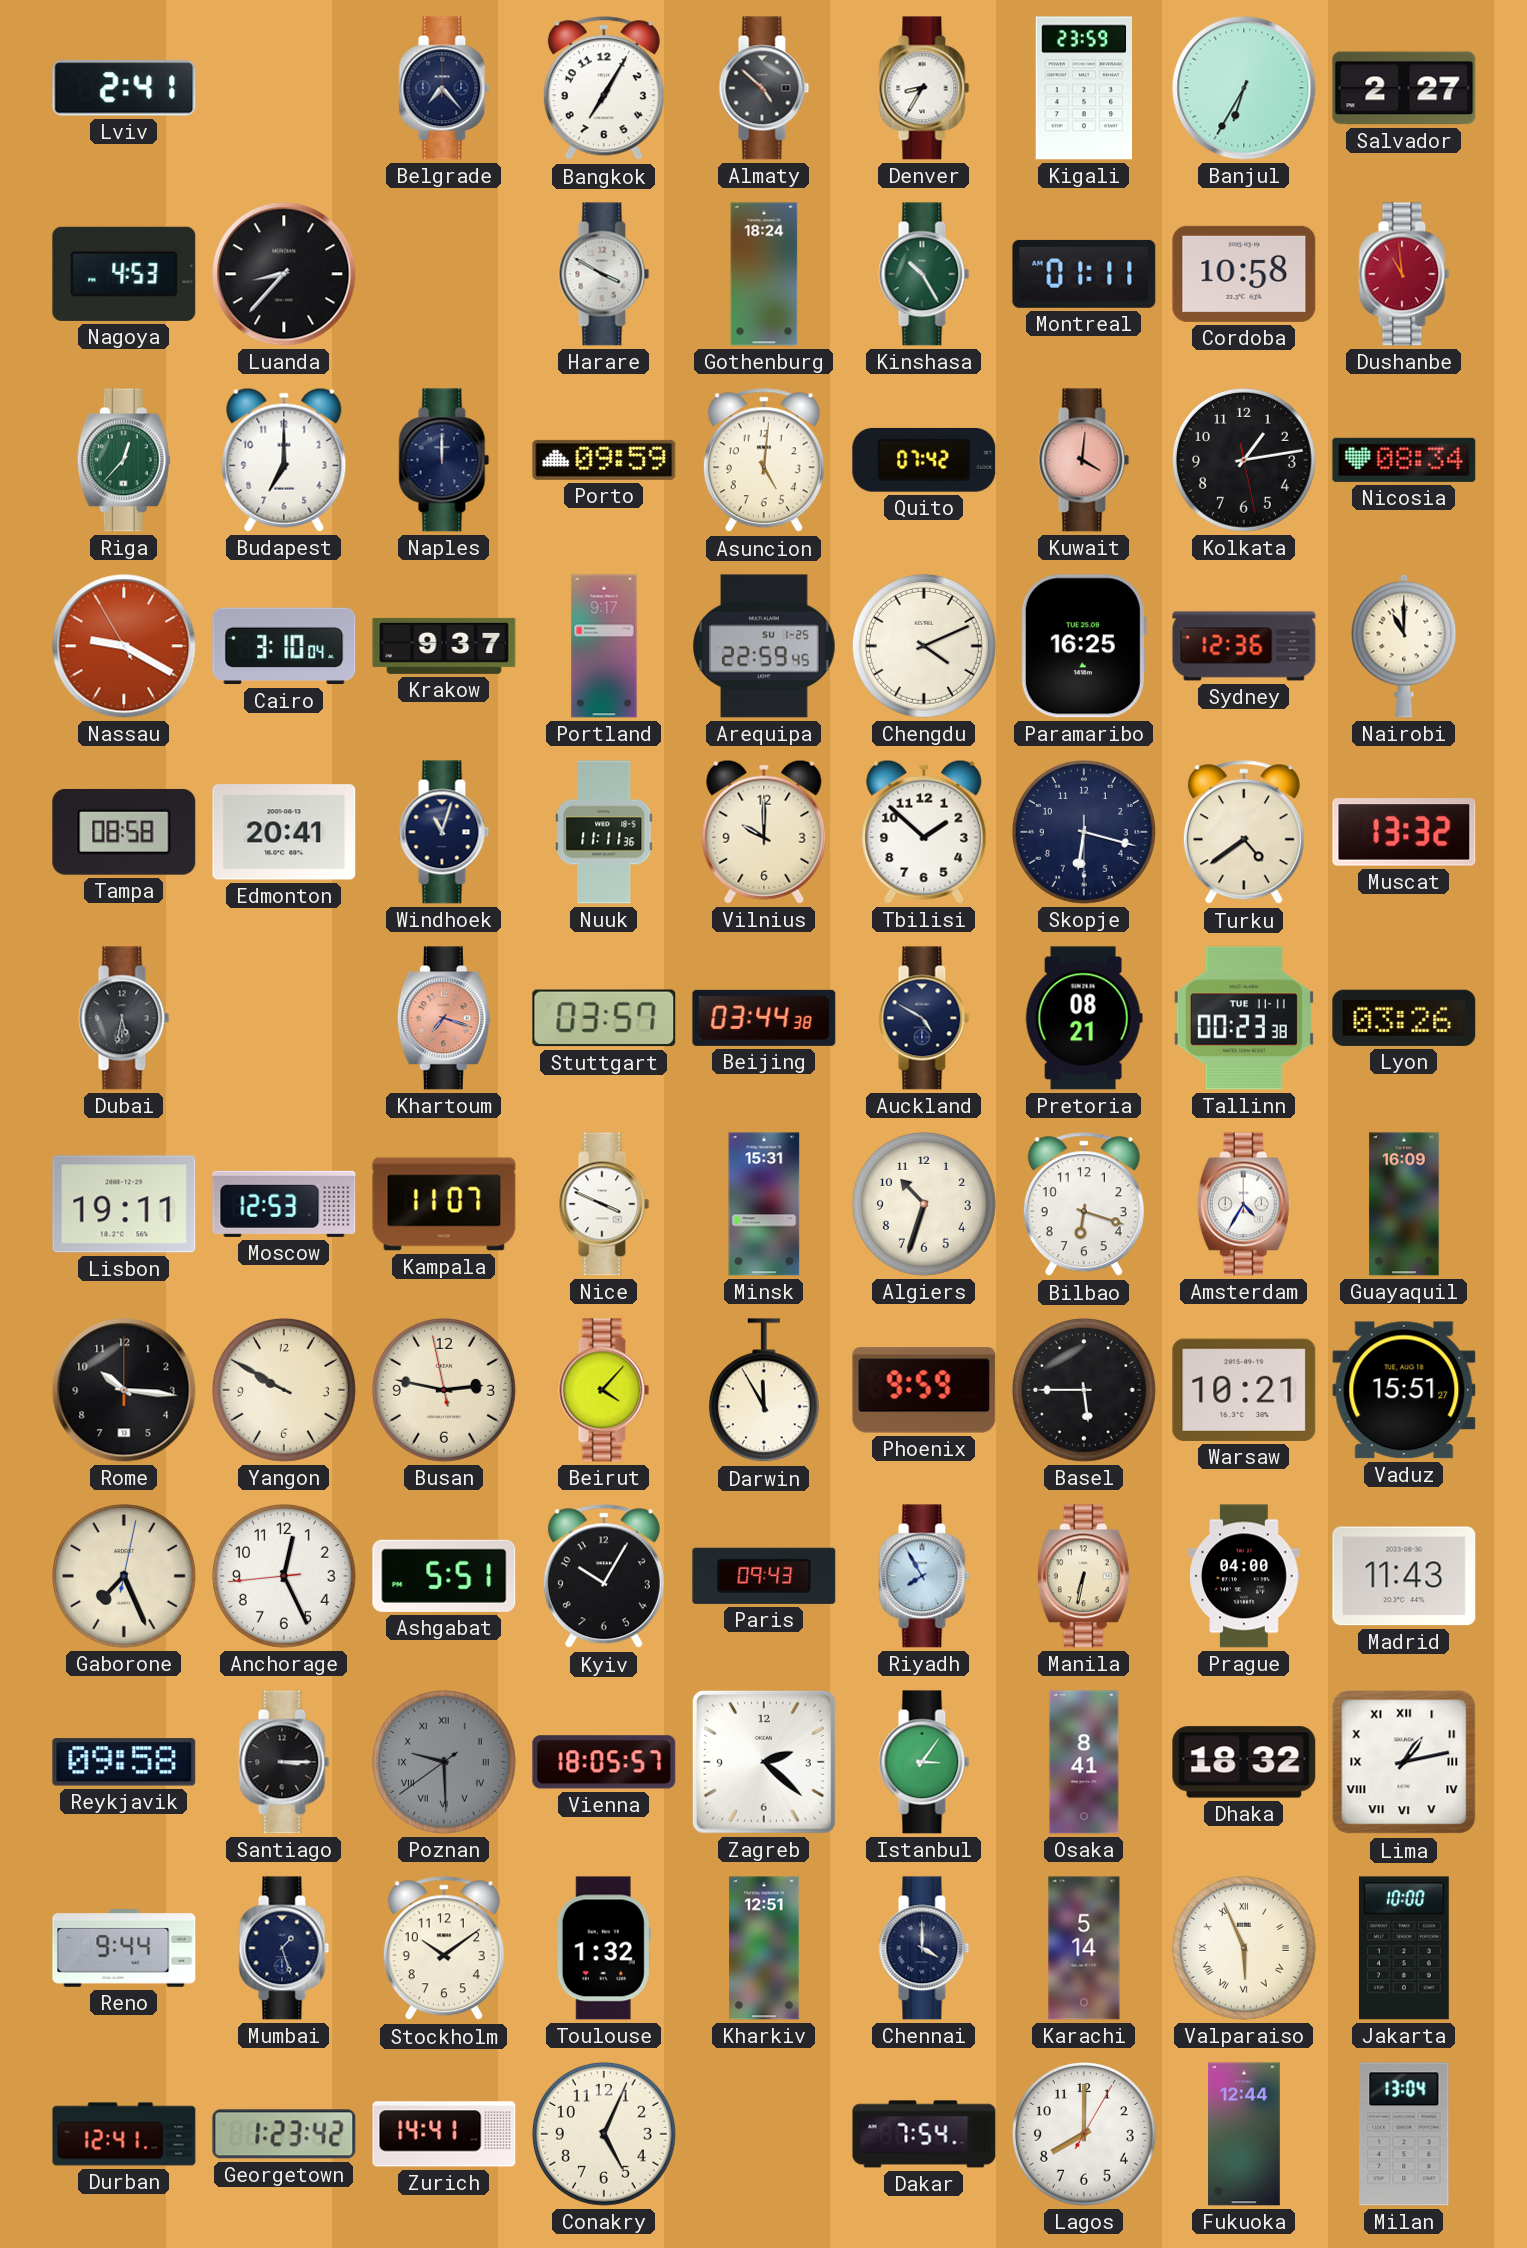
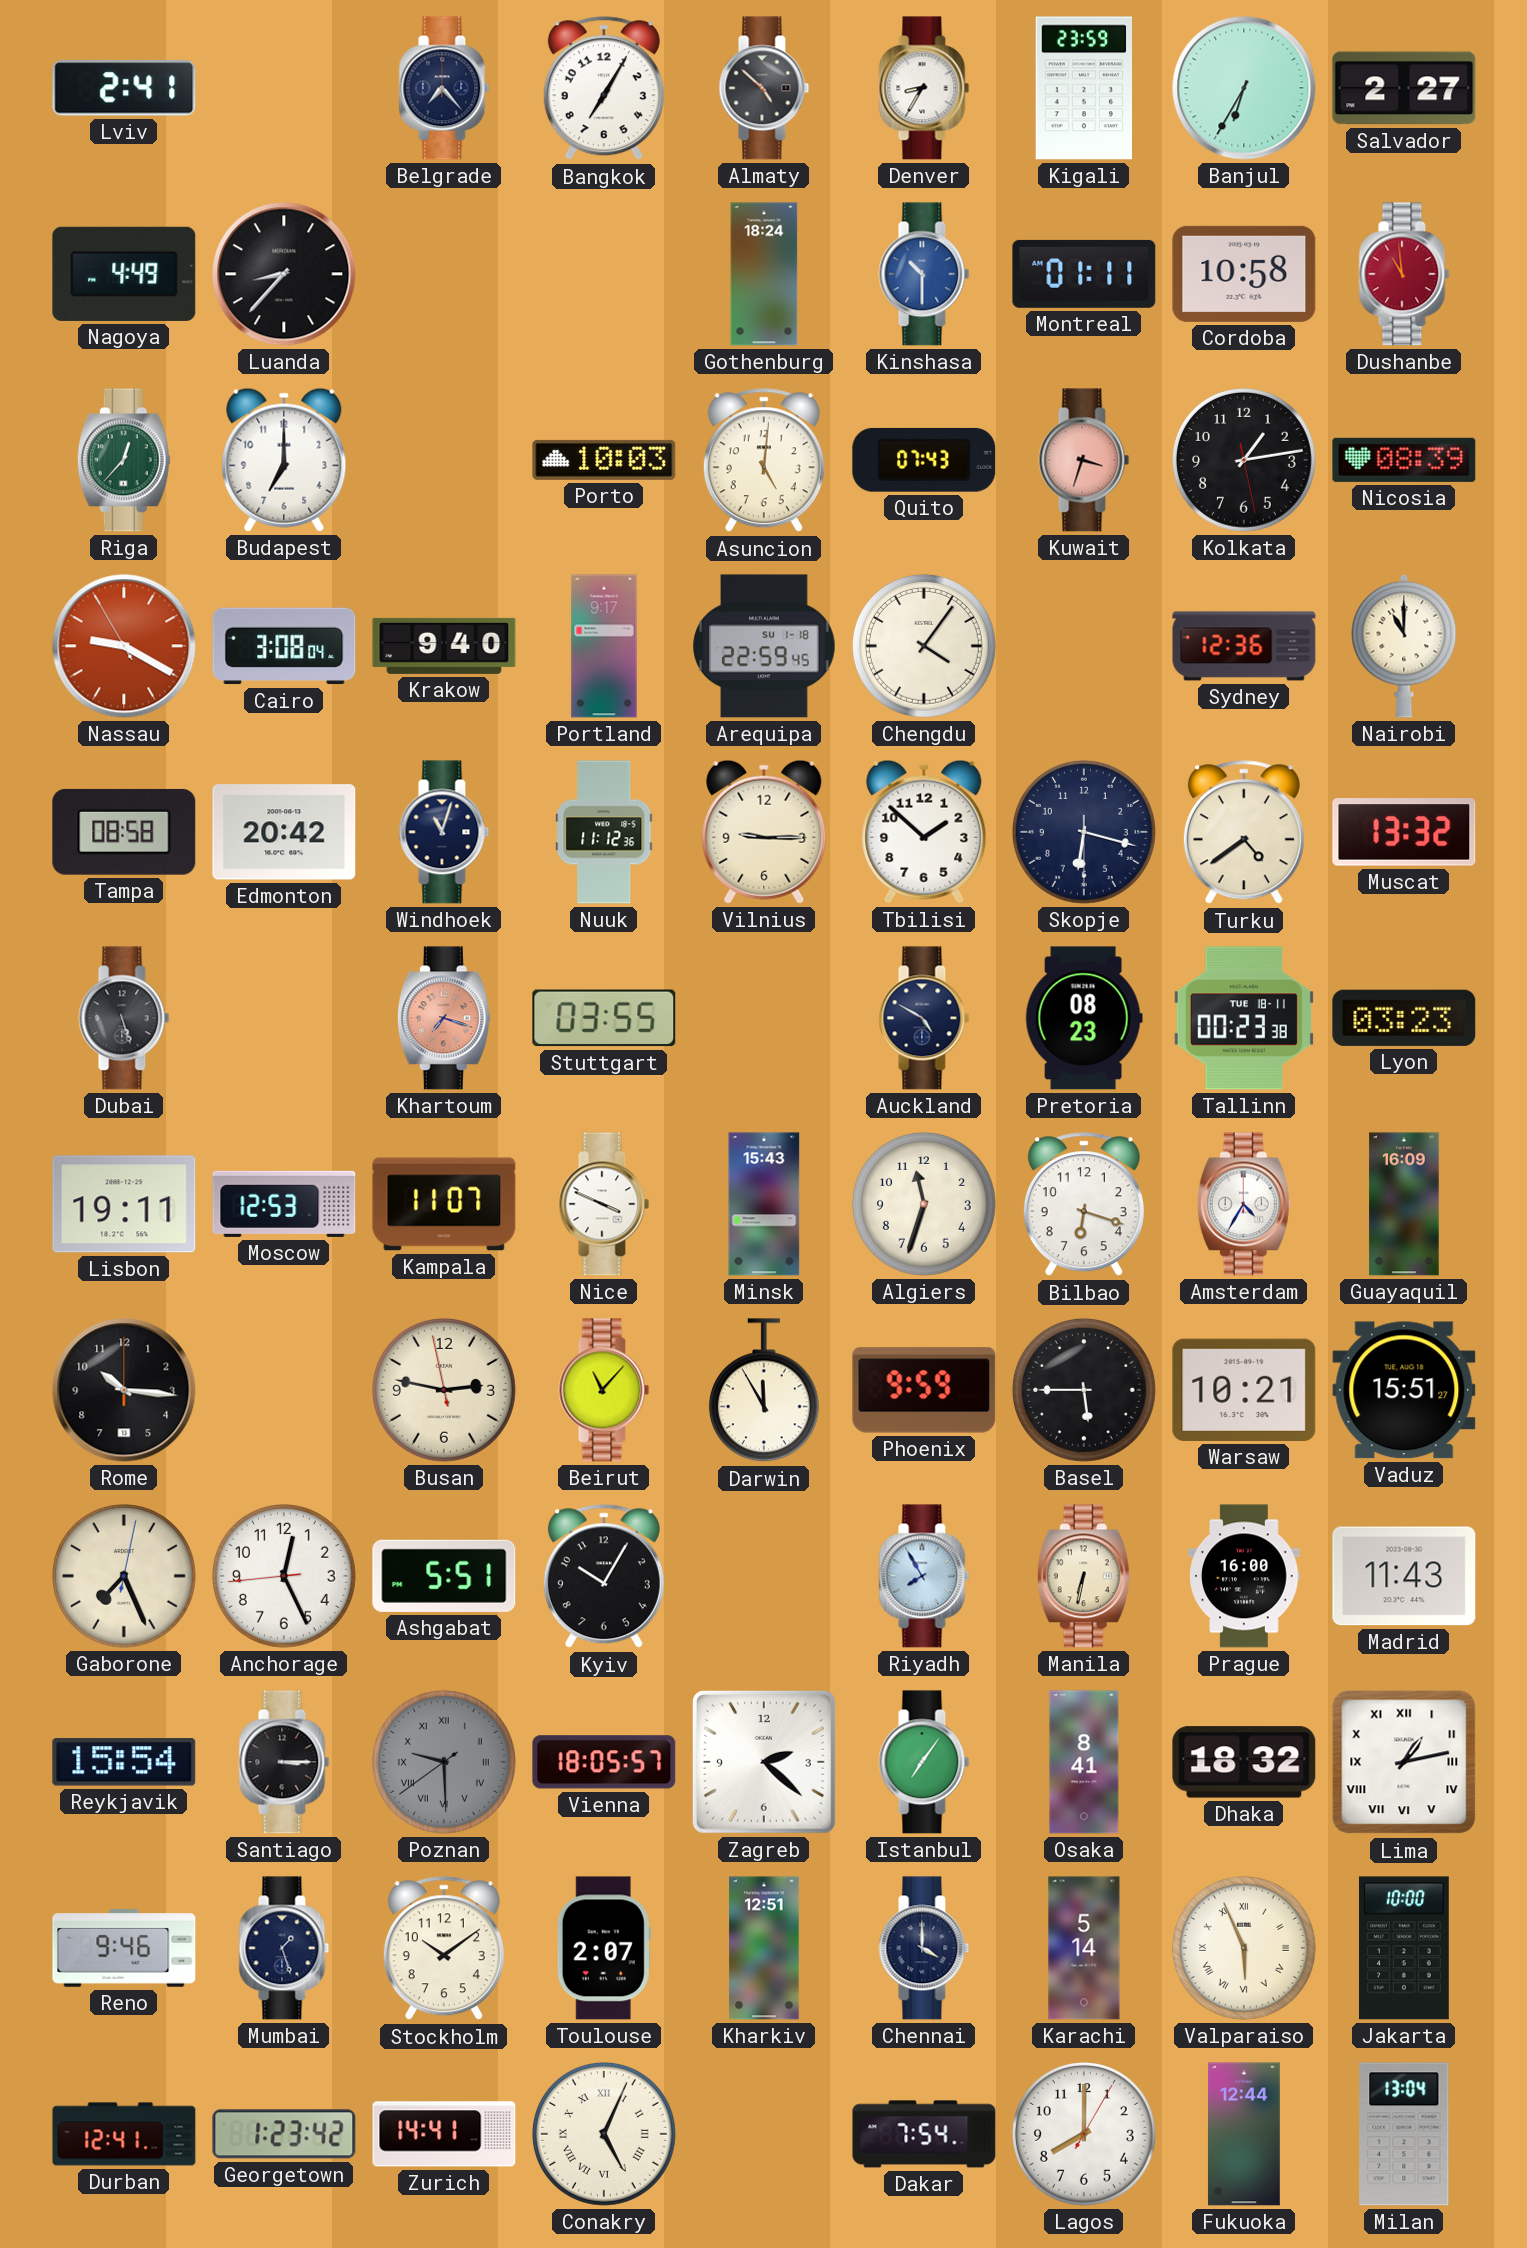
Nagoya: 4:53 -> 4:49 (124, 274)
Harare: 3:50 -> none (604, 274)
Kinshasa: 10:25 -> 10:30 (924, 274)
Kinshasa dial: green -> blue (924, 274)
Naples: 12:00 -> none (444, 460)
Porto: 09:59 -> 10:03 (604, 460)
Quito: 07:42 -> 07:43 (924, 460)
Kuwait: 4:01 -> 3:33 (1084, 460)
Nicosia: 08:34 -> 08:39 (1404, 460)
Cairo: 3:10 -> 3:08 (284, 646)
Krakow: 9:37 -> 9:40 (444, 646)
Arequipa date: SU 1-25 -> SU 1-18 (764, 646)
Chengdu: 4:11 -> 4:06 (924, 646)
Paramaribo: 16:25 -> none (1084, 646)
Edmonton: 20:41 -> 20:42 (284, 832)
Nuuk: 11:11 -> 11:12 (604, 832)
Vilnius: 10:00 -> 9:15 (764, 832)
Dubai: 5:32 -> 5:27 (124, 1018)
Stuttgart: 03:57 -> 03:55 (604, 1018)
Beijing: 03:44 -> none (764, 1018)
Pretoria: 08:21 -> 08:23 (1084, 1018)
Tallinn date: TUE 11-11 -> TUE 18-11 (1244, 1018)
Lyon: 03:26 -> 03:23 (1404, 1018)
Minsk: 15:31 -> 15:43 (764, 1204)
Algiers: 10:33 -> 11:33 (924, 1204)
Yangon: 9:50 -> none (284, 1390)
Beirut: 4:07 -> 11:07 (604, 1390)
Paris: 09:43 -> none (764, 1576)
Prague: 04:00 -> 16:00 (1244, 1576)
Reykjavik: 09:58 -> 15:54 (124, 1762)
Istanbul: 3:06 -> 7:06 (924, 1762)
Reno: 9:44 -> 9:46 (124, 1949)
Toulouse: 1:32 -> 2:07 (604, 1948)
Conakry numerals: Arabic -> Roman (604, 2134)
